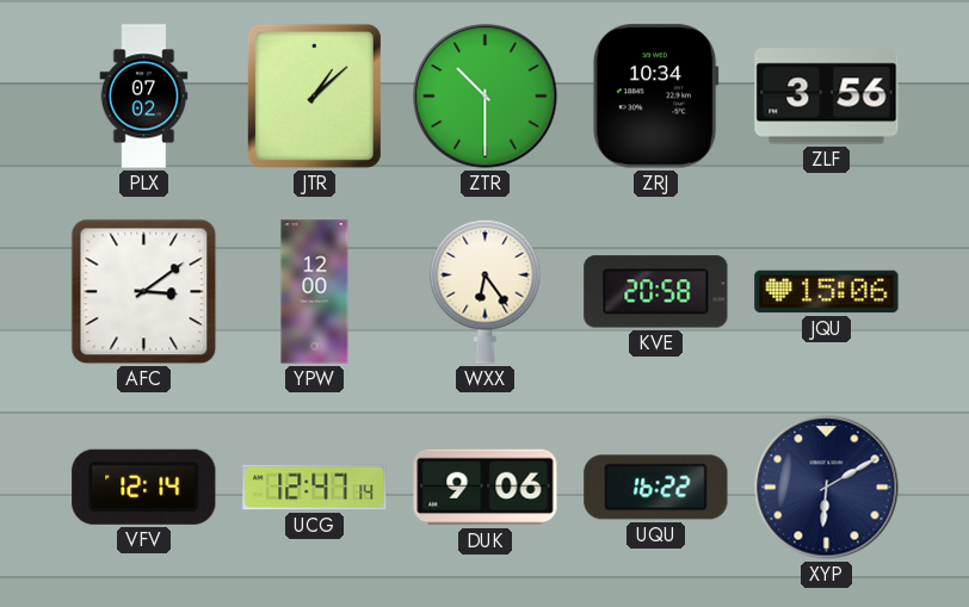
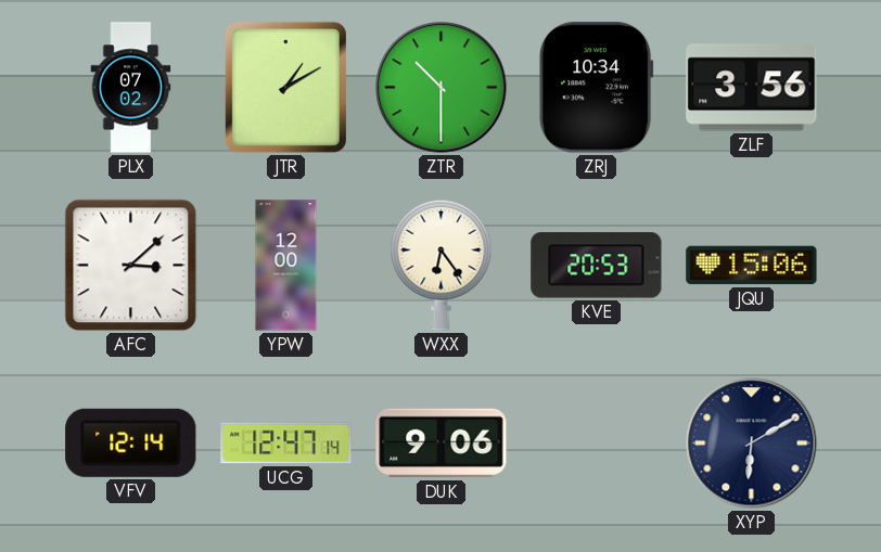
JTR: 1:08 -> 1:10 (285, 87)
AFC: 3:09 -> 3:08 (131, 266)
KVE: 20:58 -> 20:53 (597, 266)
UQU: 16:22 -> none (656, 488)
